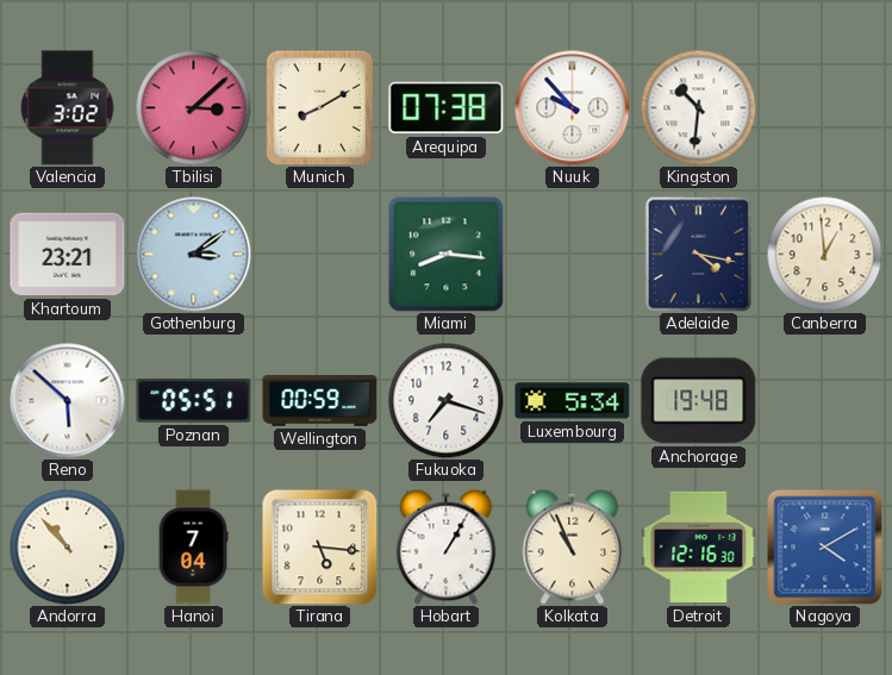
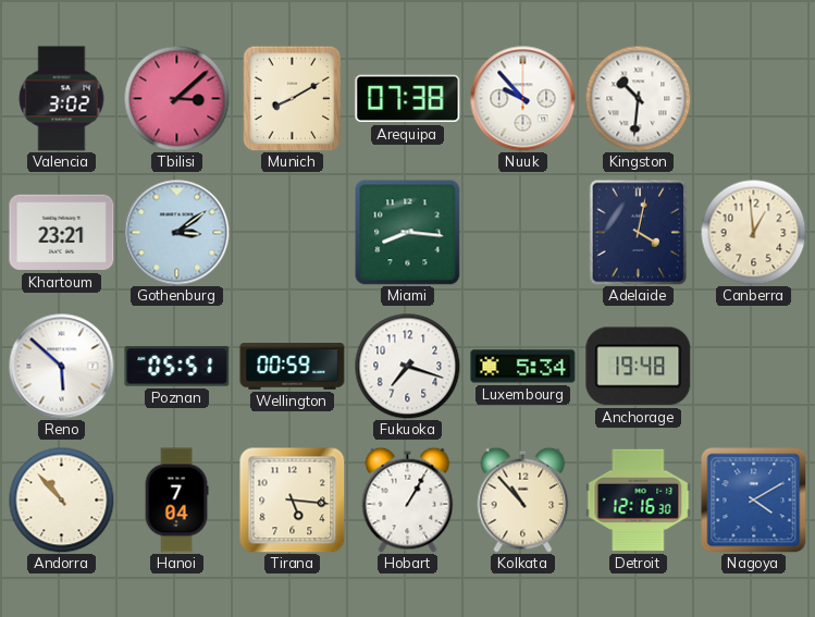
Adelaide: 4:17 -> 4:02 (639, 232)
Kolkata: 10:56 -> 10:53 (523, 499)
